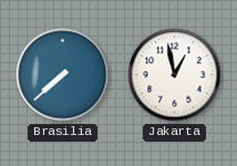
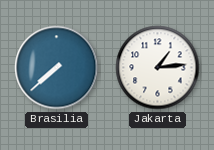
Jakarta: 12:58 -> 1:14 (158, 68)
